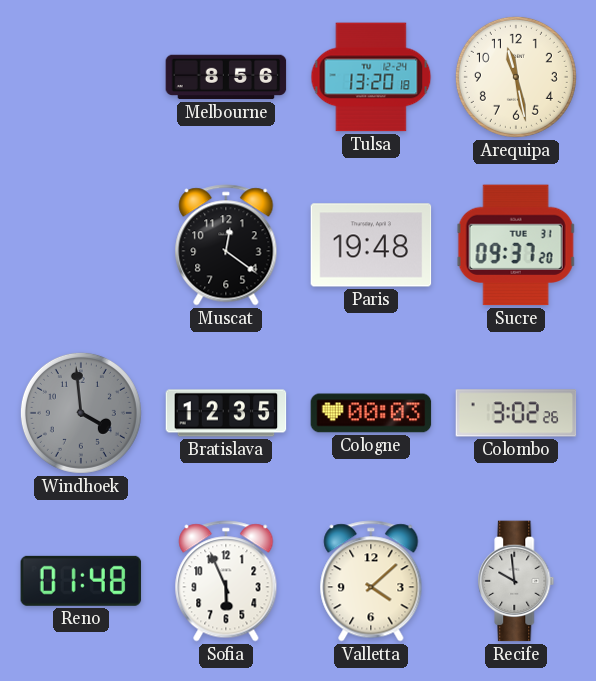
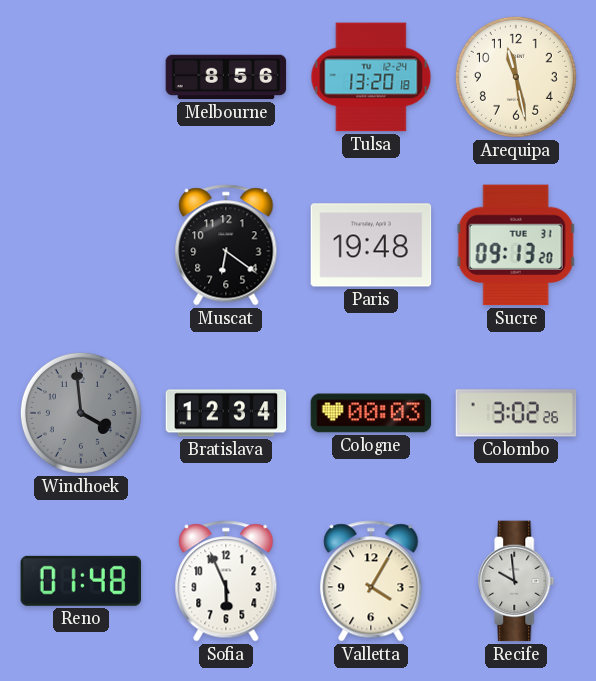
Muscat: 12:21 -> 6:21 (226, 245)
Sucre: 09:37 -> 09:13 (516, 245)
Bratislava: 12:35 -> 12:34 (226, 413)
Valletta: 4:08 -> 4:05 (371, 581)
